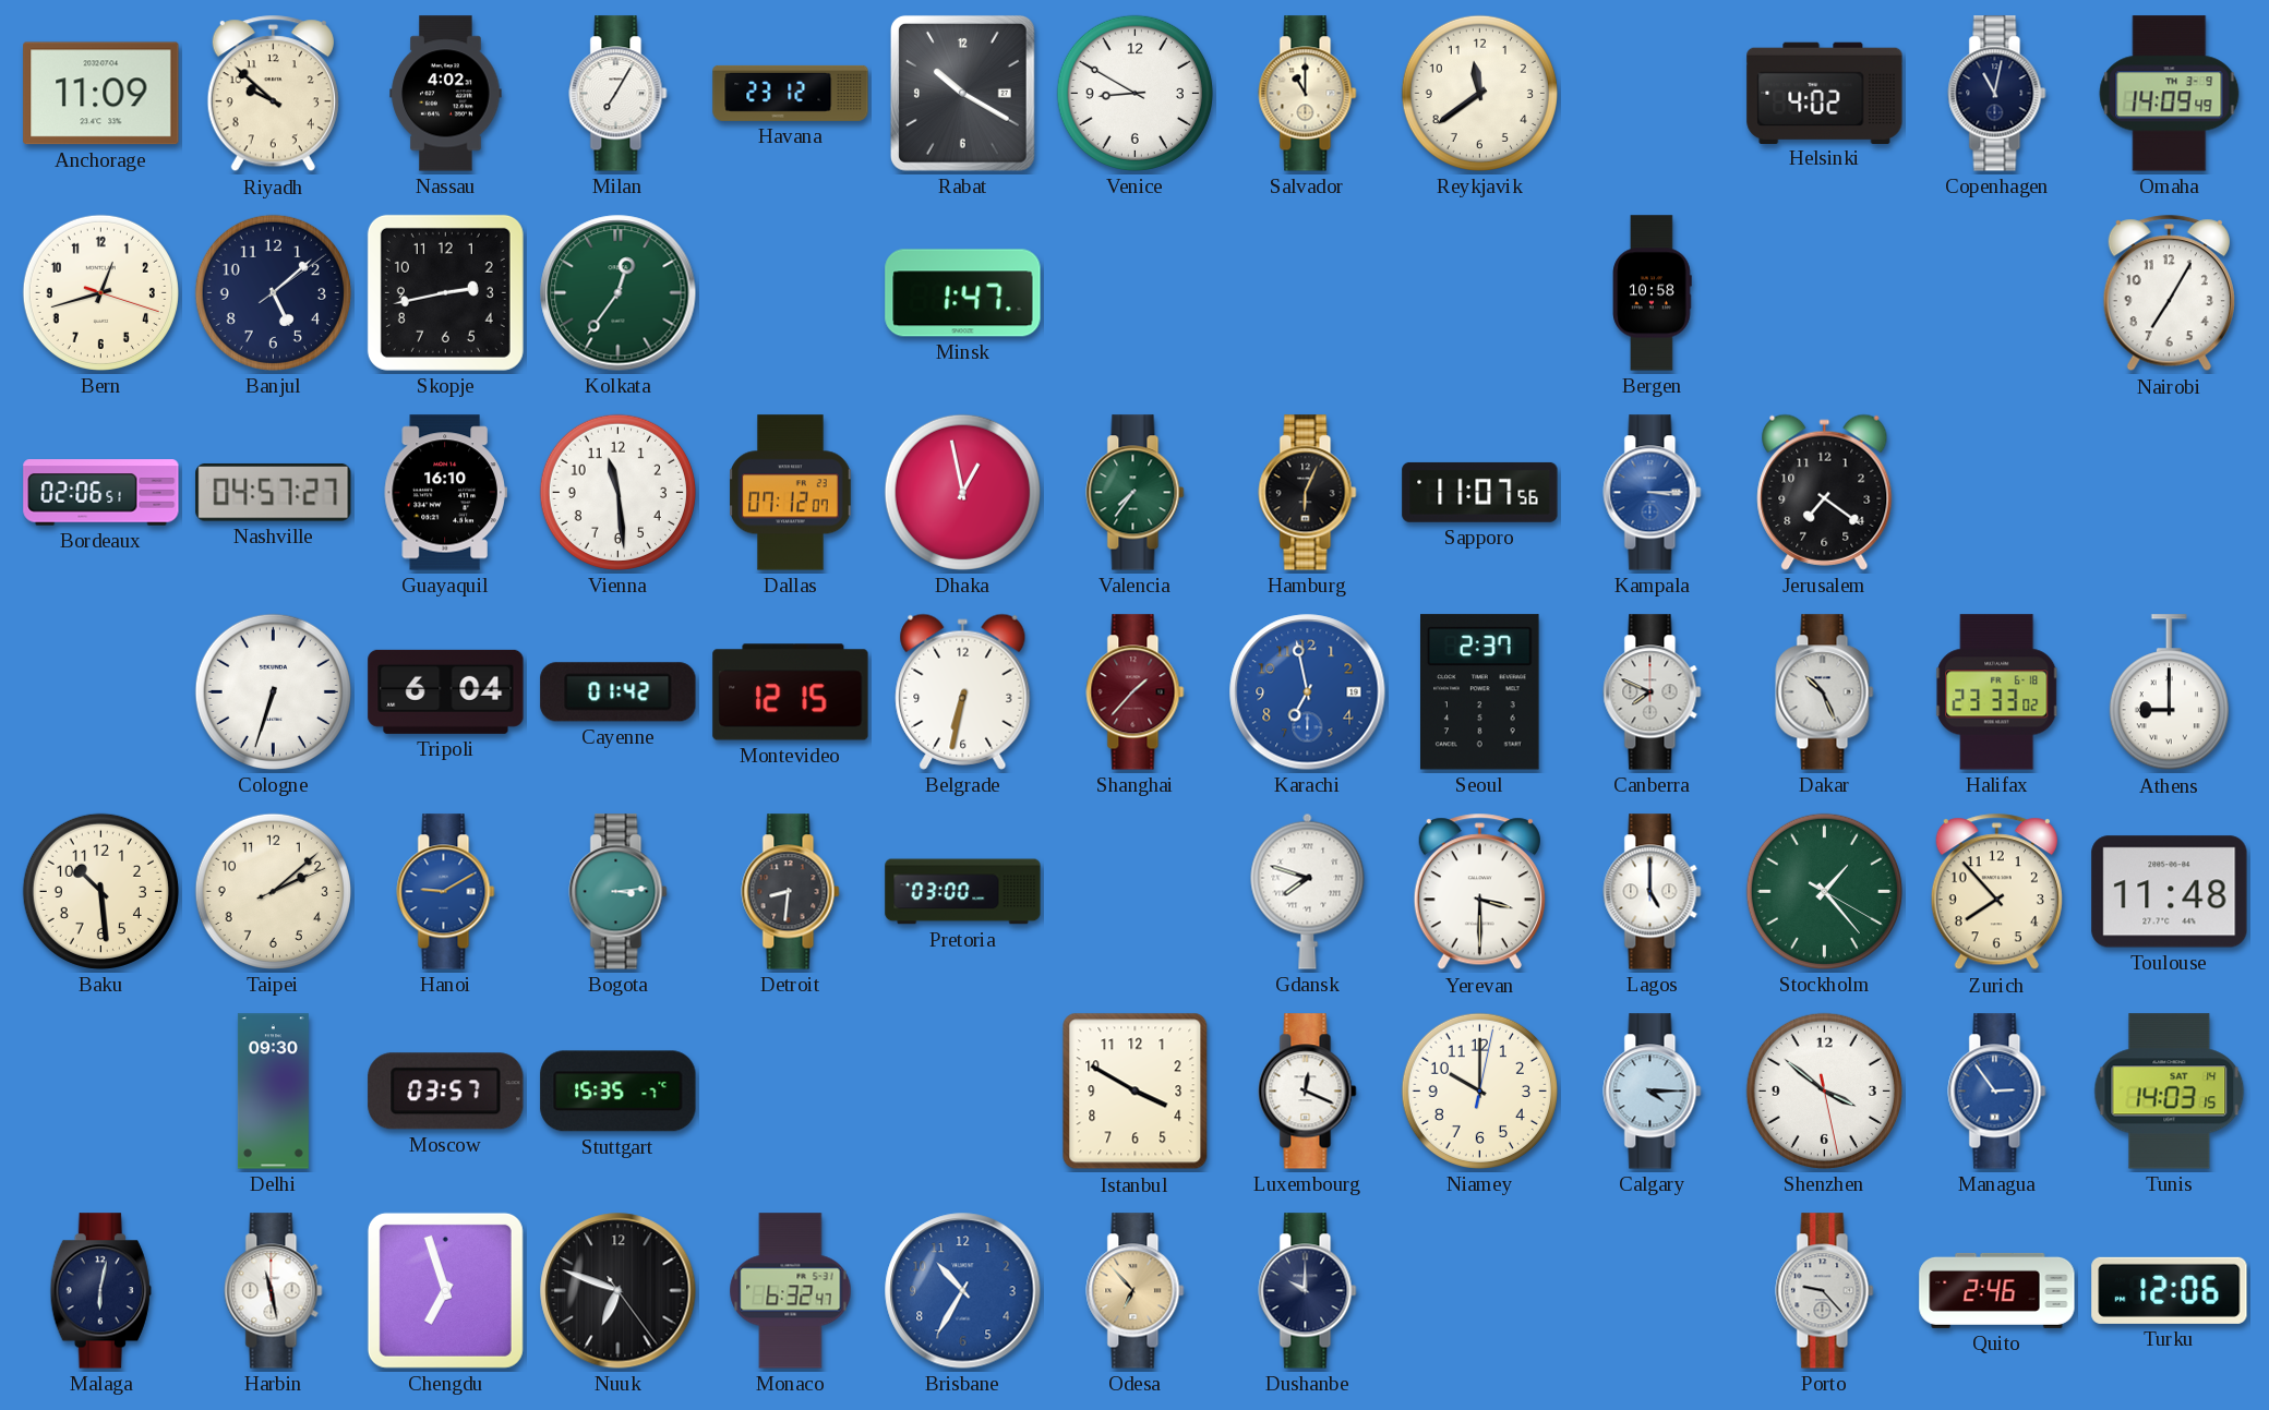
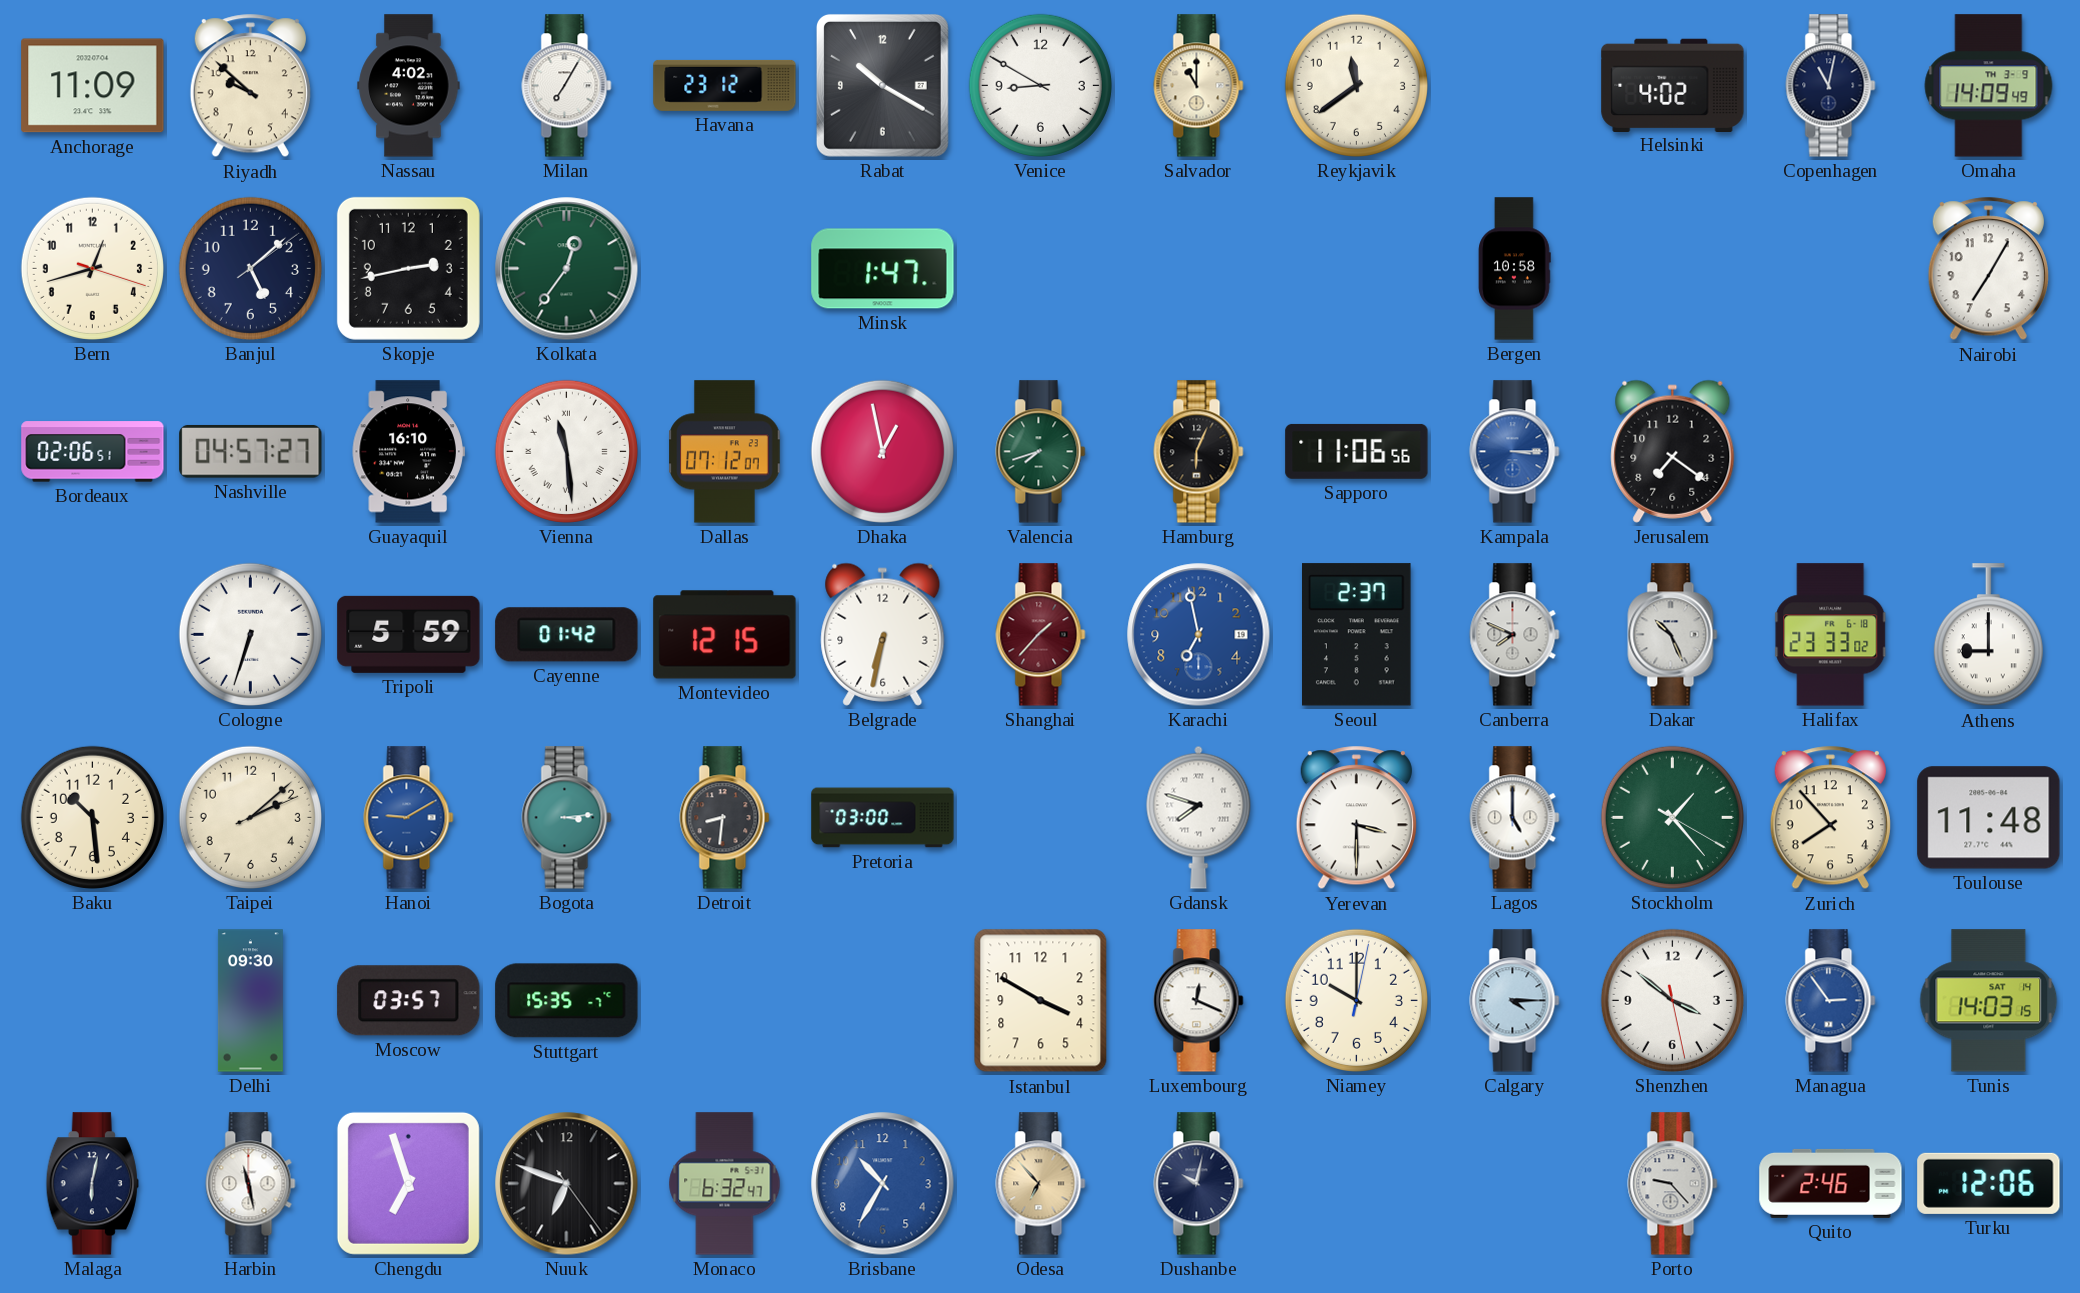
Vienna numerals: Arabic -> Roman (566, 451)
Valencia: 7:36 -> 7:42 (1041, 452)
Sapporo: 11:07 -> 11:06 (1357, 451)
Tripoli: 6:04 -> 5:59 (409, 634)
Dushanbe: 10:00 -> 10:02 (1199, 1184)
